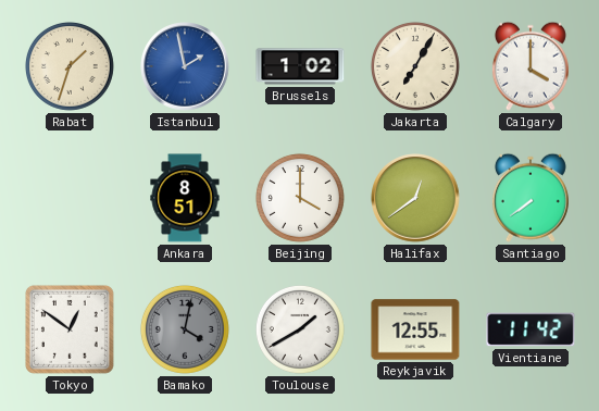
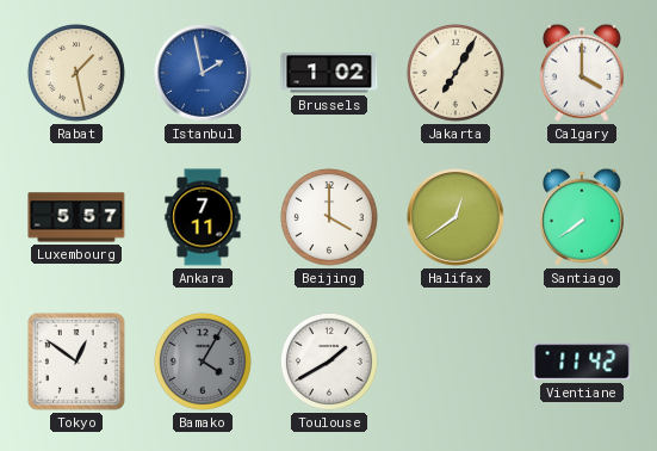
Rabat: 1:33 -> 1:28 (76, 73)
Luxembourg: none -> 5:57 (76, 217)
Ankara: 8:51 -> 7:11 (203, 217)
Bamako: 4:02 -> 4:05 (203, 362)
Reykjavik: 12:55 -> none (415, 329)
